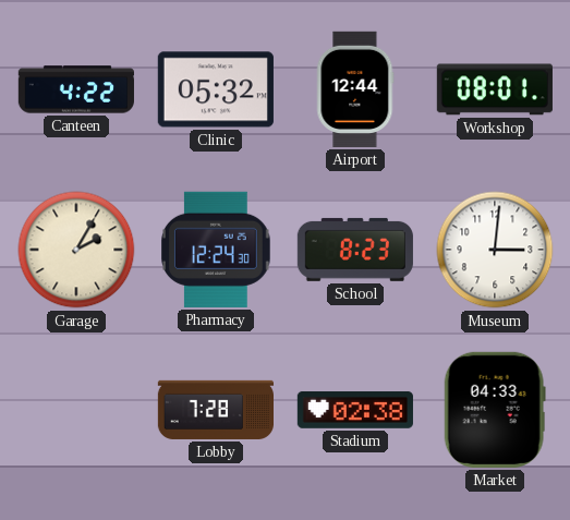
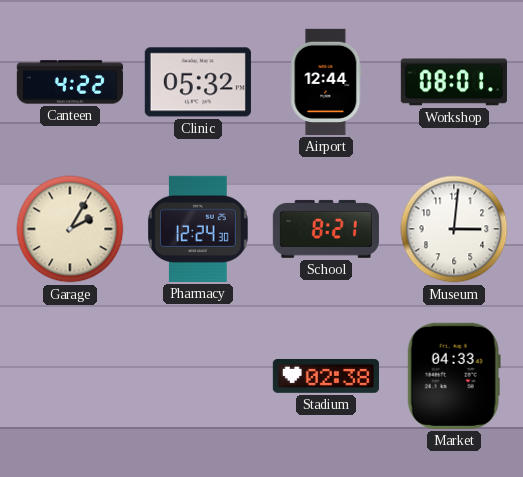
School: 8:23 -> 8:21 (326, 229)
Lobby: 7:28 -> none (215, 410)
